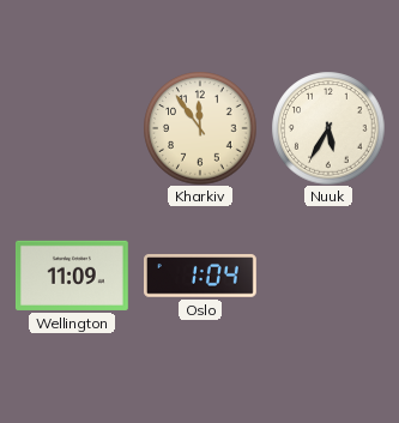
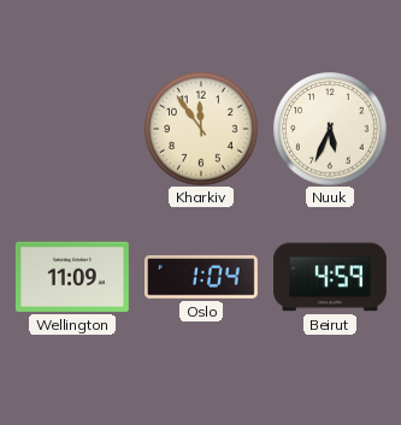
Nuuk: 5:35 -> 5:34 (330, 129)
Beirut: none -> 4:59 (331, 277)
